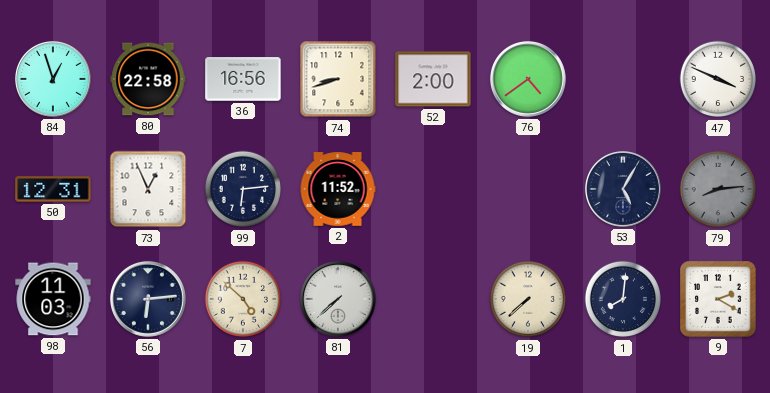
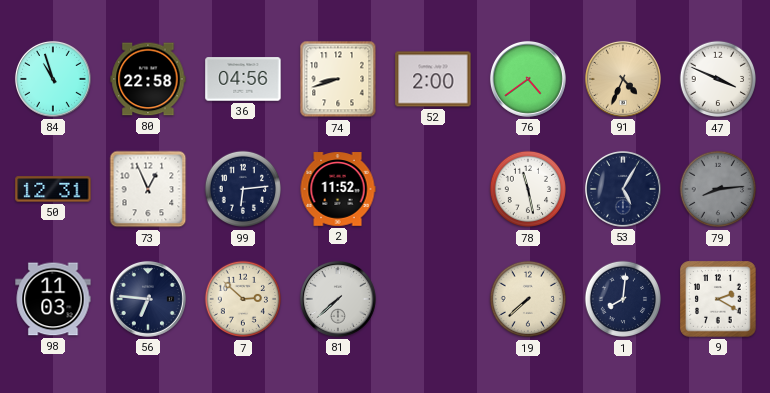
84: 12:57 -> 10:57 (53, 79)
36: 16:56 -> 04:56 (243, 79)
91: none -> 4:34 (623, 79)
78: none -> 11:28 (528, 189)
56: 6:14 -> 6:46 (148, 299)
7: 4:52 -> 2:52 (243, 299)
